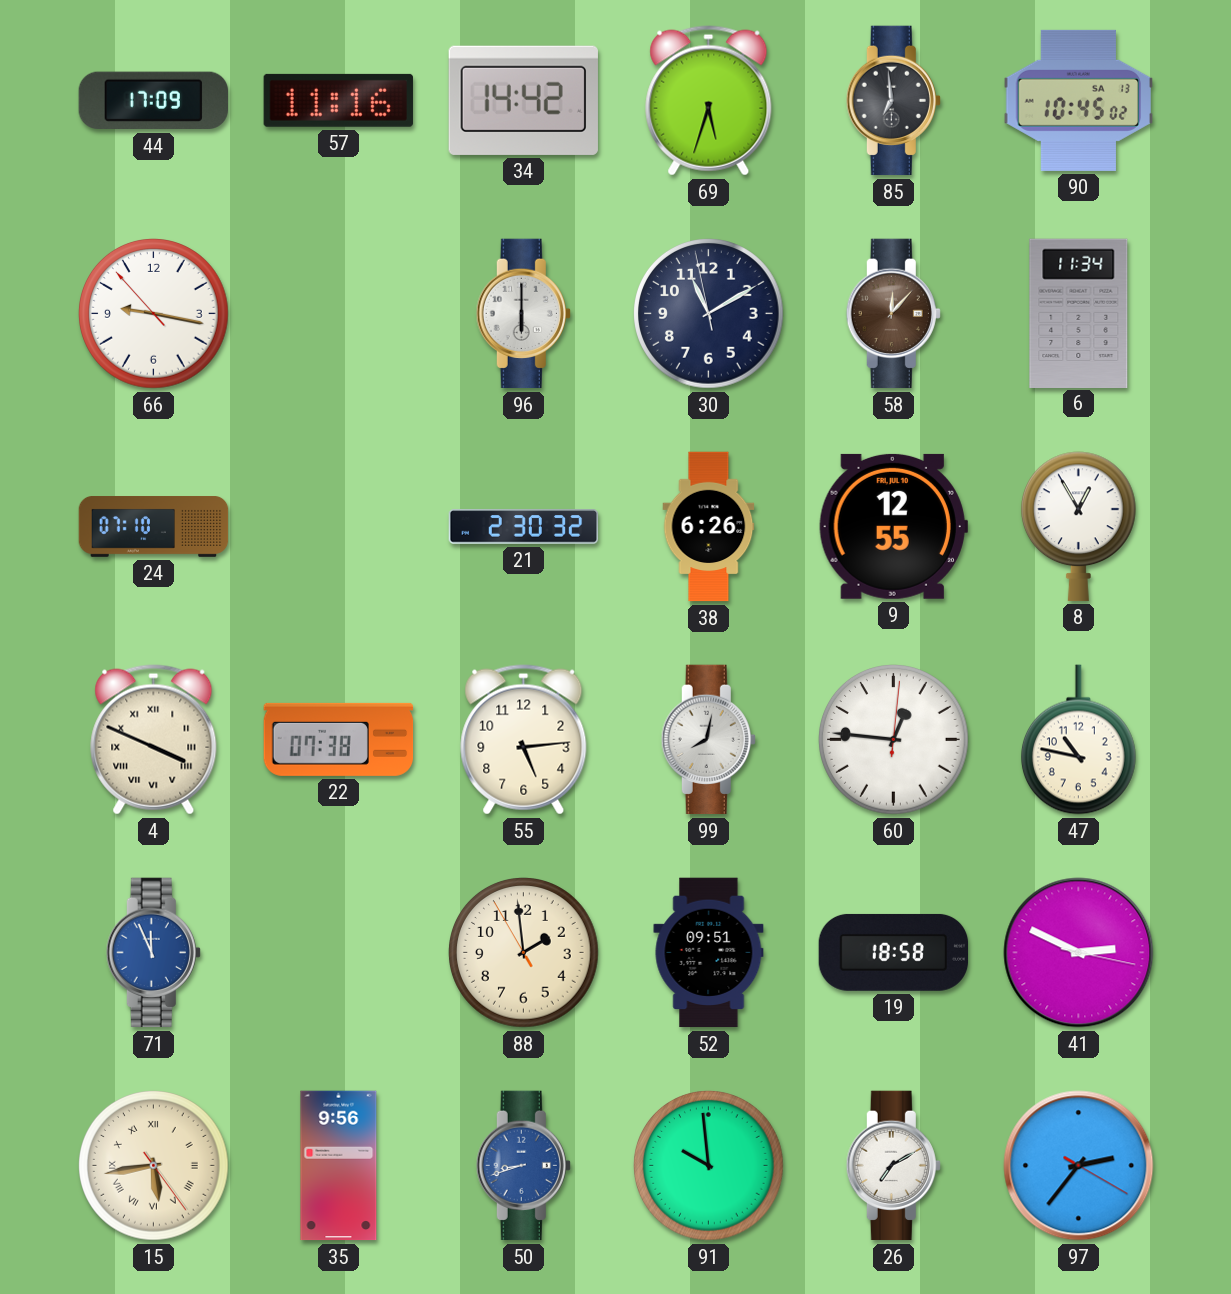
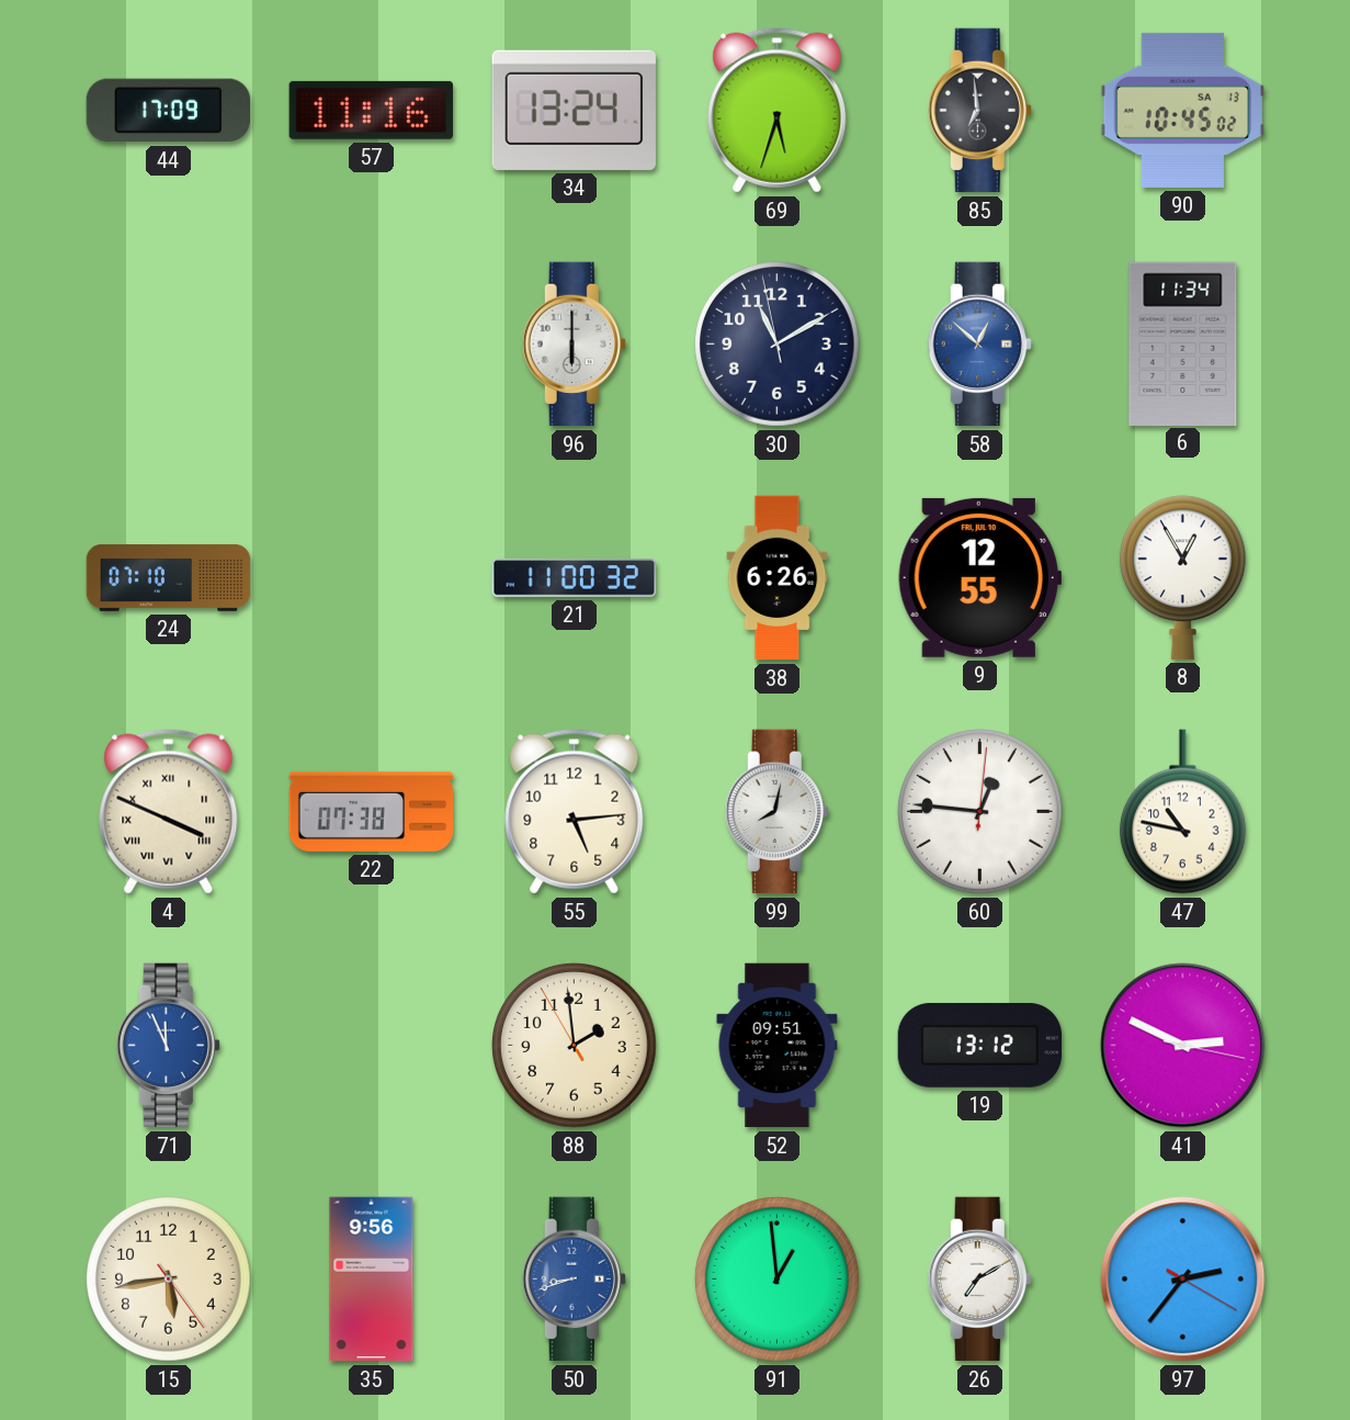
34: 14:42 -> 13:24 (574, 110)
66: 9:16 -> none (154, 314)
58: 12:07 -> 12:52 (979, 345)
58 dial: brown -> blue (979, 345)
21: 2:30 -> 11:00 (575, 578)
19: 18:58 -> 13:12 (980, 1045)
15 numerals: Roman -> Arabic (169, 1280)
91: 9:59 -> 12:59 (778, 1280)
